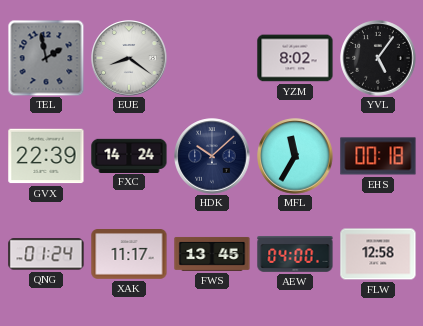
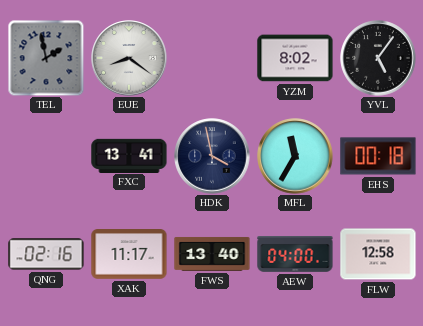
GVX: 22:39 -> none (46, 156)
FXC: 14:24 -> 13:41 (129, 155)
HDK: 10:08 -> 3:58 (212, 156)
QNG: 01:24 -> 02:16 (46, 254)
FWS: 13:45 -> 13:40 (212, 254)
